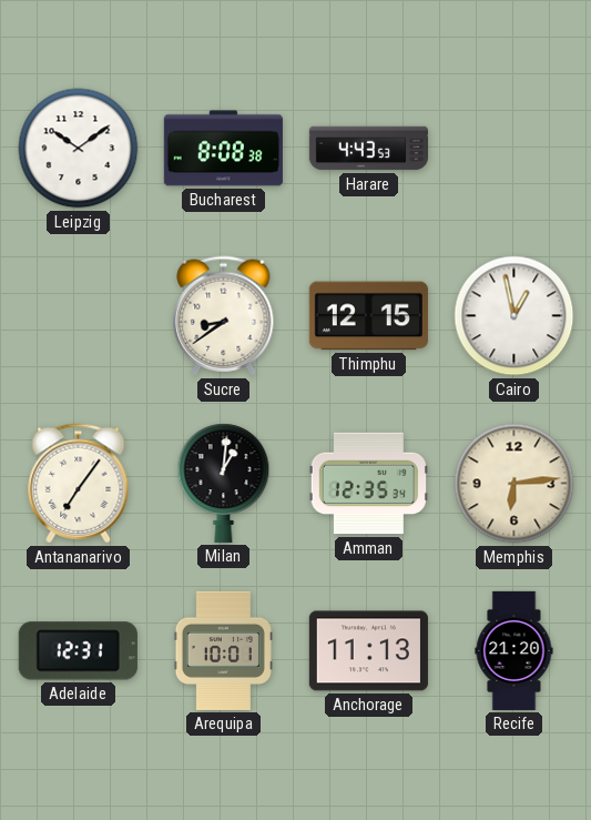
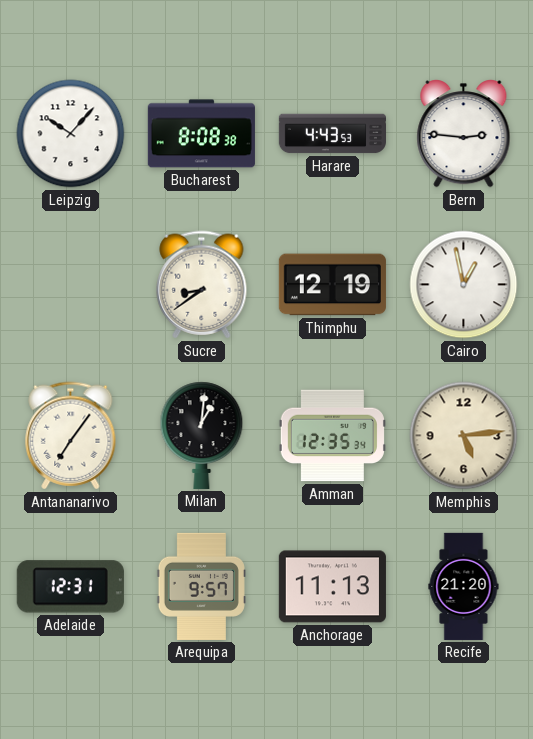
Leipzig: 10:09 -> 10:07 (71, 134)
Bern: none -> 2:46 (464, 134)
Thimphu: 12:15 -> 12:19 (332, 285)
Memphis: 6:14 -> 5:14 (464, 436)
Arequipa: 10:01 -> 9:57 (201, 586)
